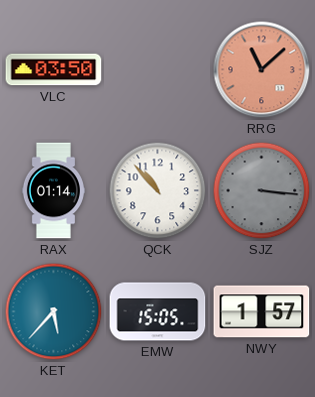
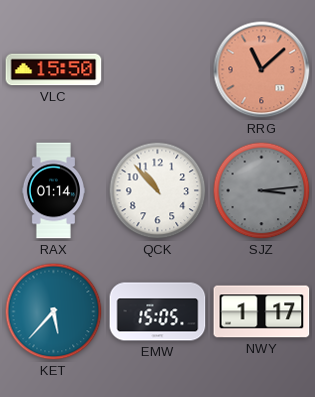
VLC: 03:50 -> 15:50 (54, 70)
SJZ: 3:16 -> 3:14 (262, 191)
NWY: 1:57 -> 1:17 (262, 312)
